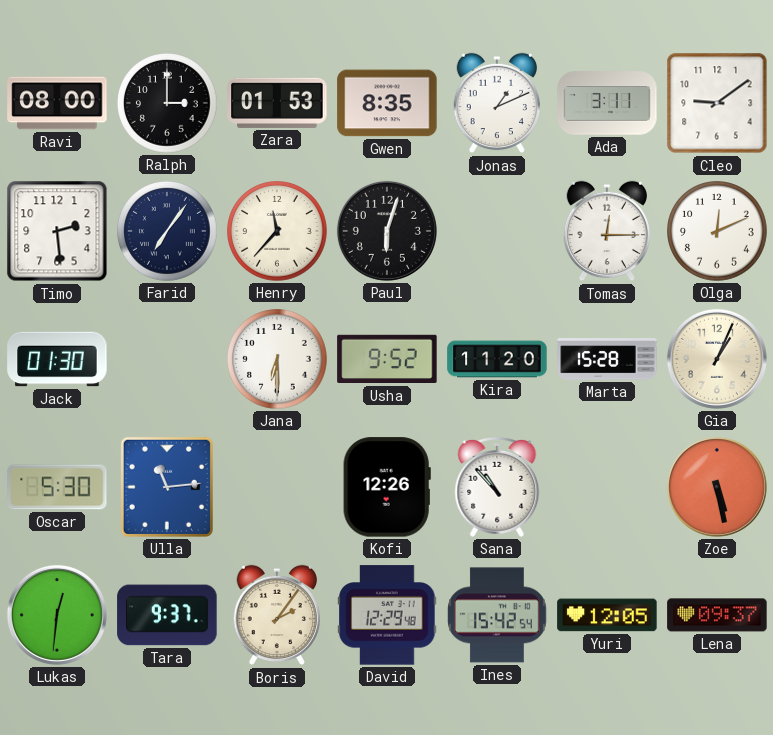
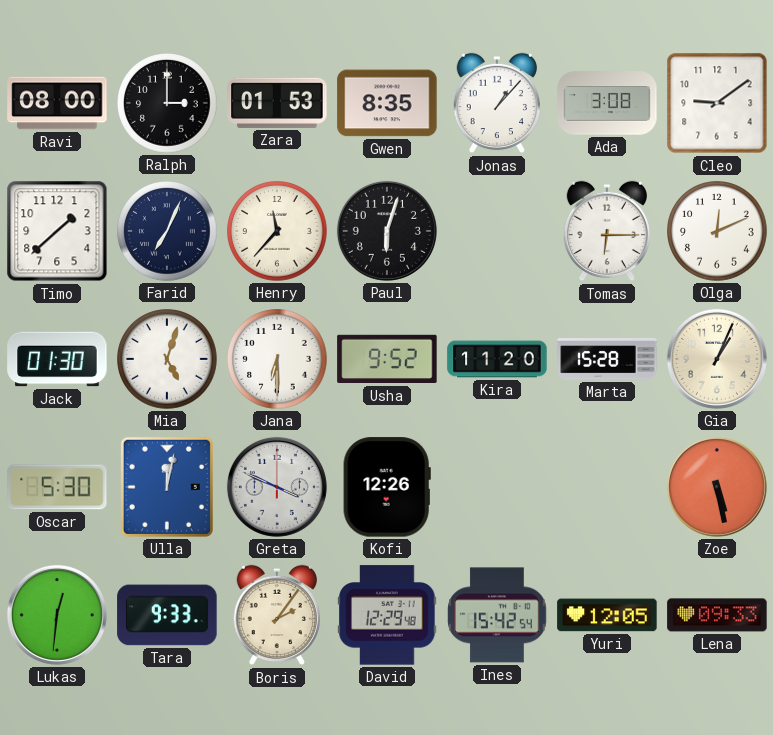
Jonas: 1:11 -> 1:07 (496, 103)
Ada: 3:11 -> 3:08 (607, 103)
Timo: 2:29 -> 1:38 (57, 231)
Farid: 7:06 -> 7:04 (167, 231)
Tomas: 12:15 -> 6:15 (606, 231)
Mia: none -> 5:03 (167, 359)
Ulla: 11:14 -> 12:02 (167, 487)
Greta: none -> 3:49 (277, 487)
Sana: 10:53 -> none (497, 487)
Tara: 9:37 -> 9:33 (167, 615)
Lena: 09:37 -> 09:33 (717, 615)
